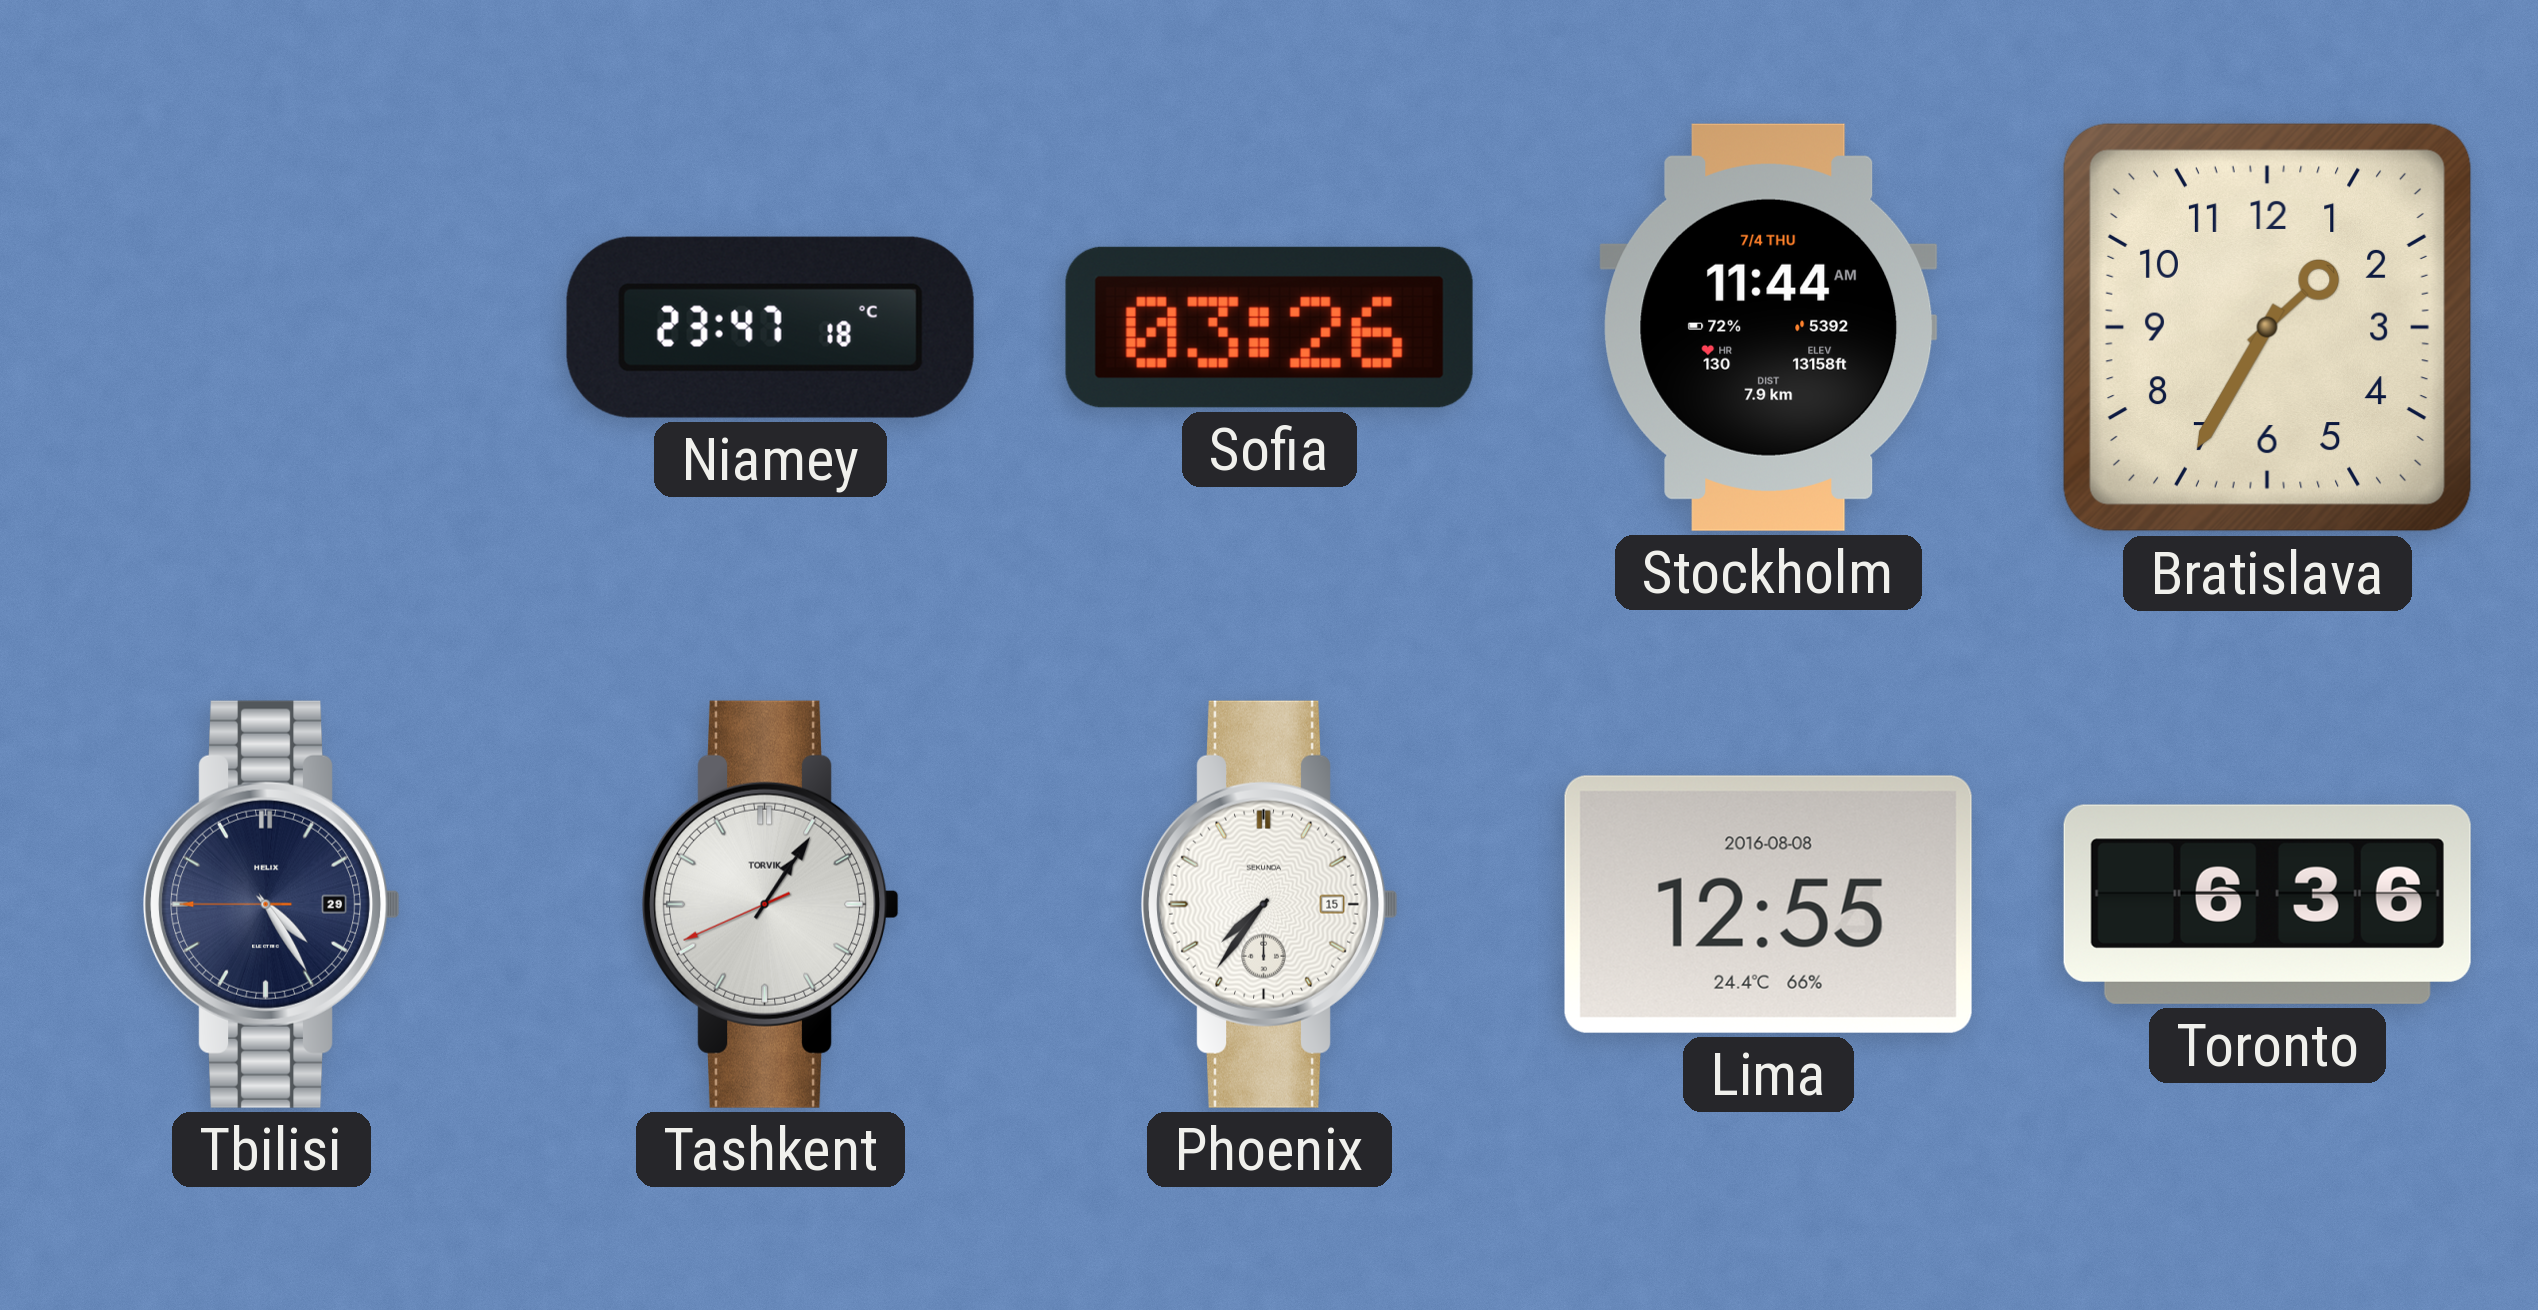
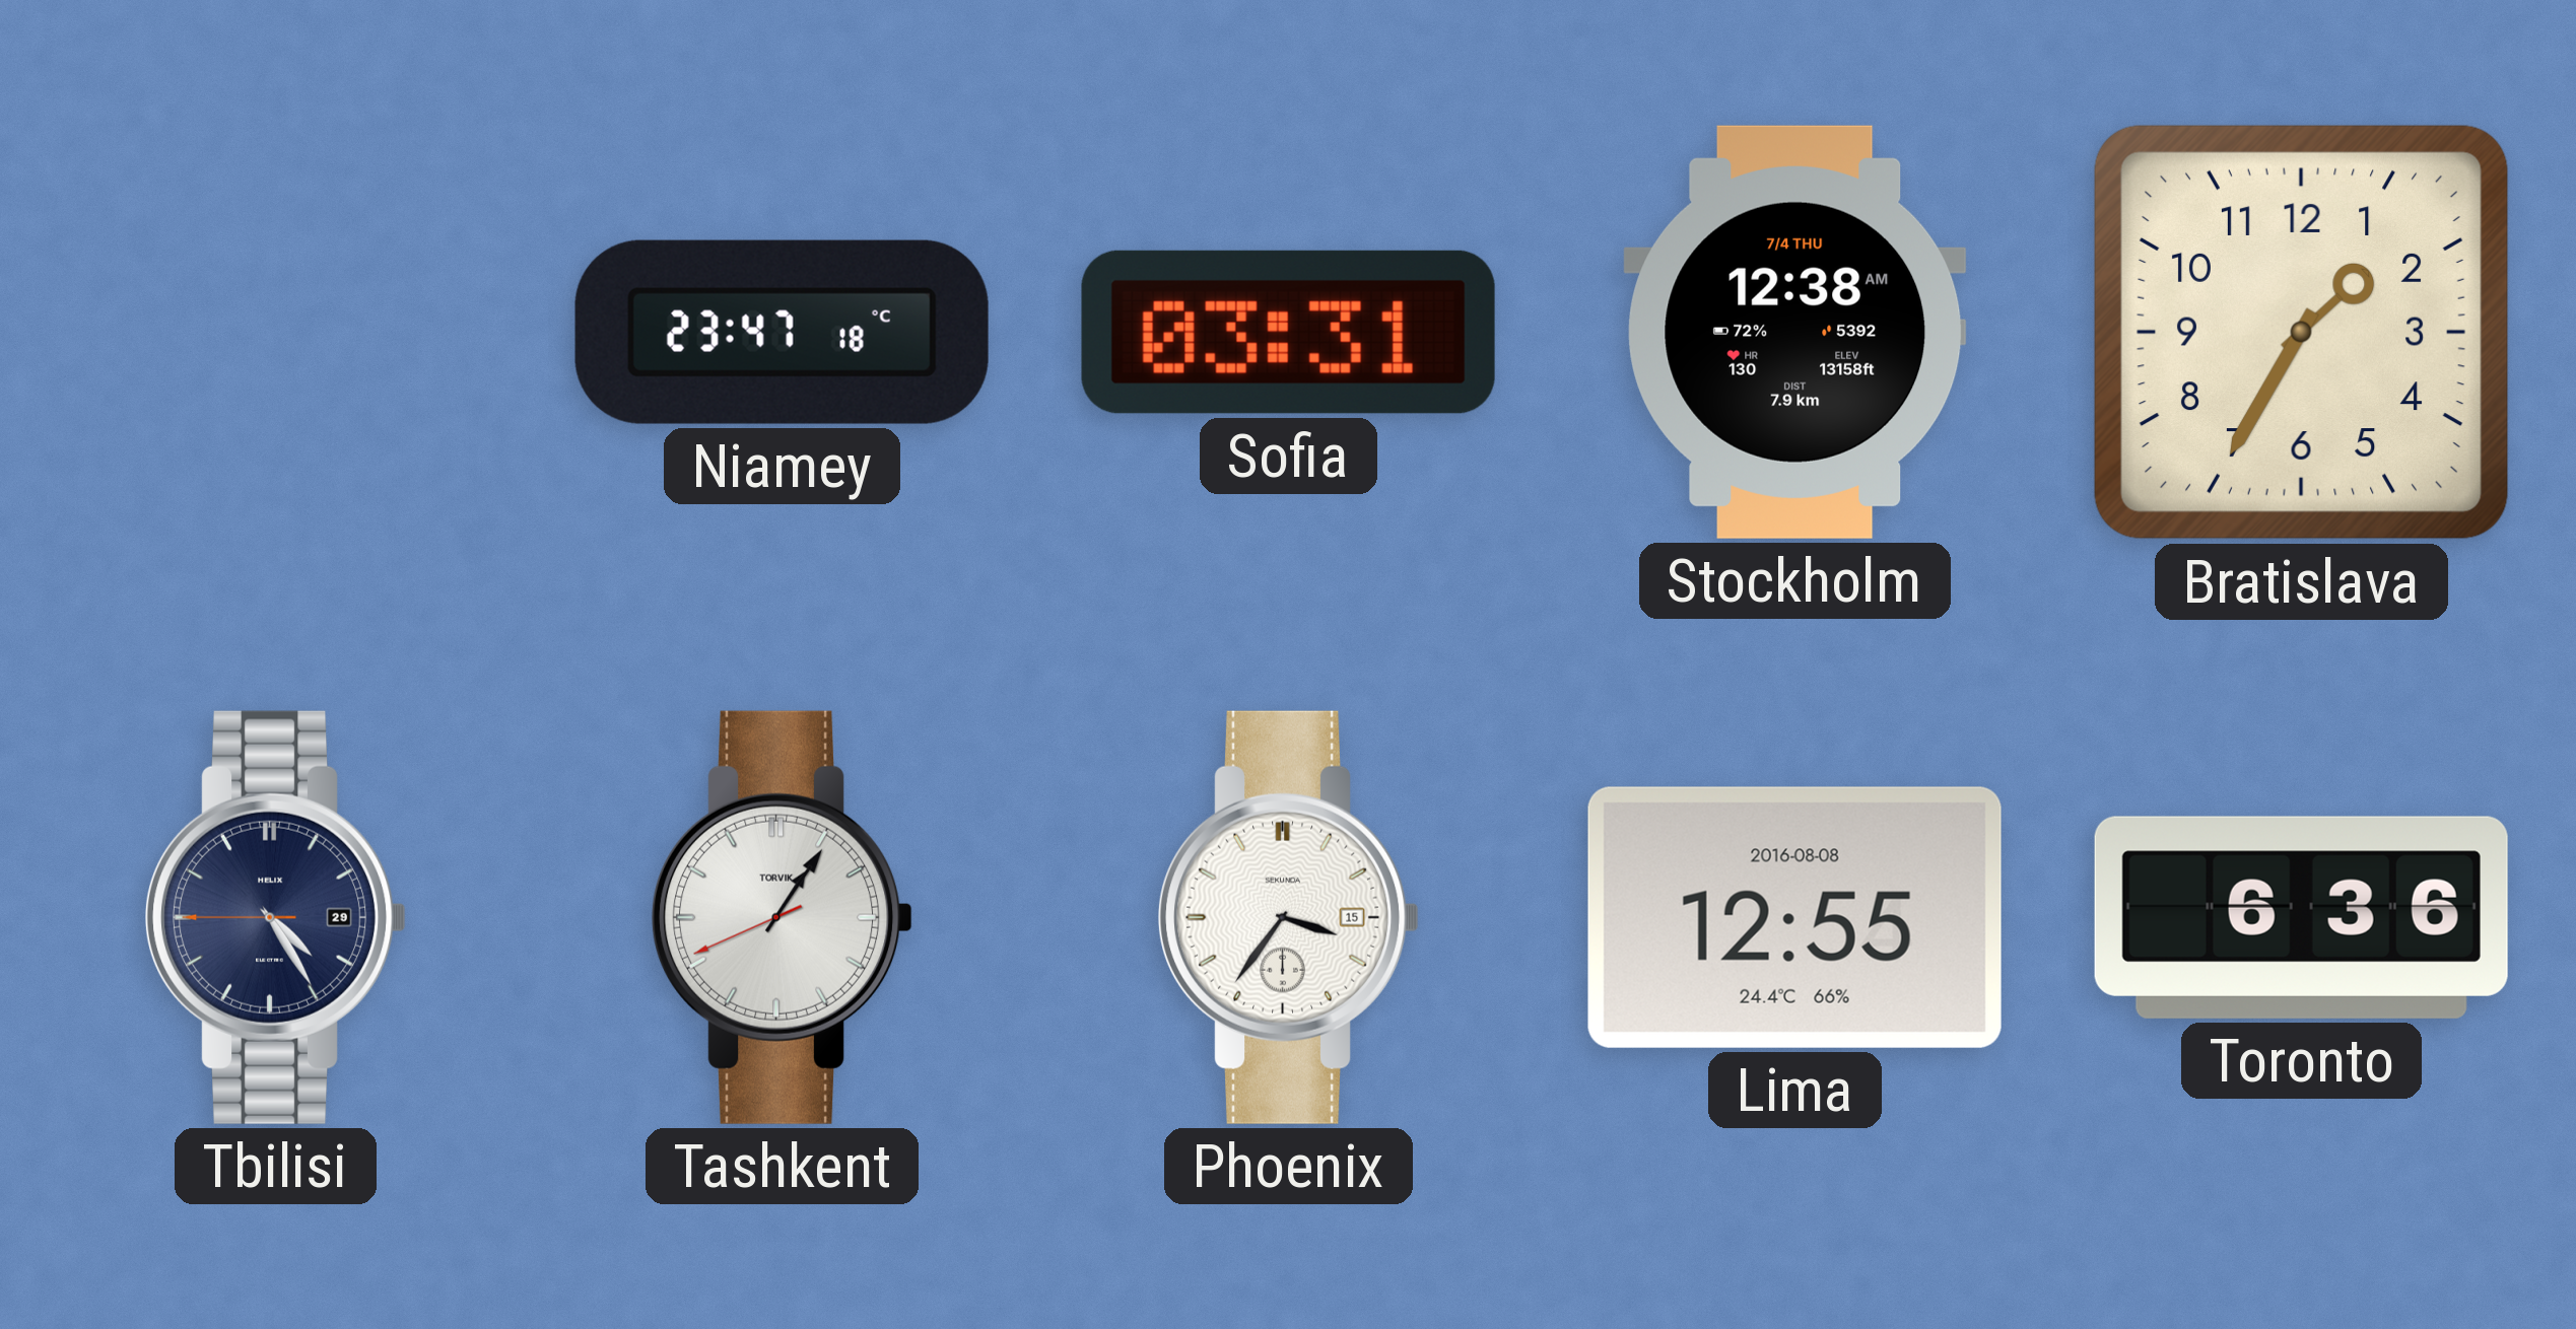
Sofia: 03:26 -> 03:31 (1288, 332)
Stockholm: 11:44 -> 12:38 (1795, 332)
Phoenix: 7:36 -> 3:36 (1289, 917)
